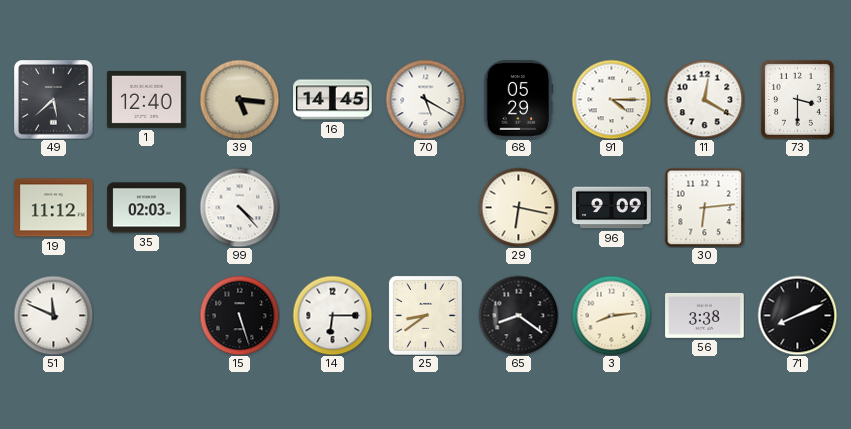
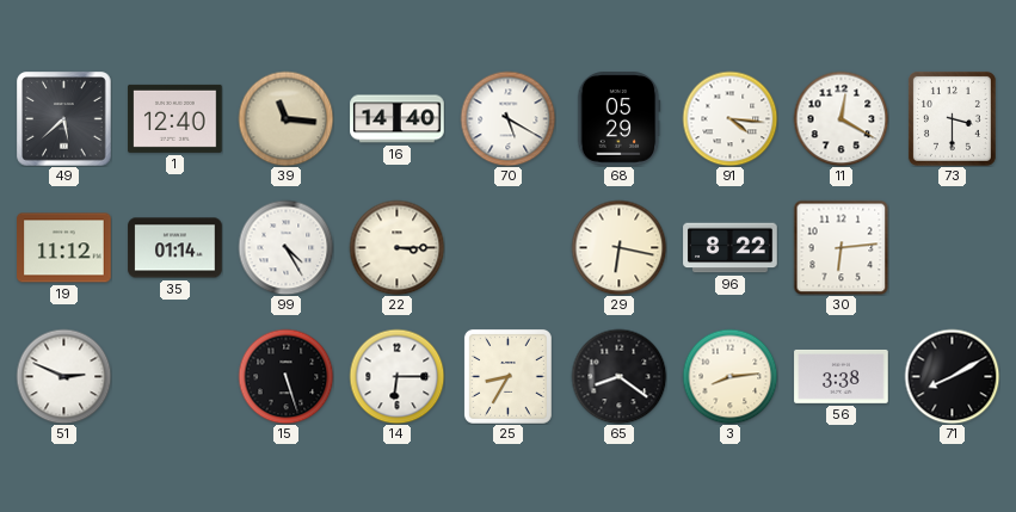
39: 5:16 -> 11:16 (285, 118)
16: 14:45 -> 14:40 (398, 119)
91: 4:15 -> 4:16 (729, 118)
35: 02:03 -> 01:14 (176, 248)
99: 4:23 -> 4:25 (285, 247)
22: none -> 3:15 (396, 247)
96: 9:09 -> 8:22 (731, 248)
51: 11:49 -> 2:49 (63, 376)
25: 8:39 -> 8:35 (507, 376)
71: 8:11 -> 8:10 (952, 376)
